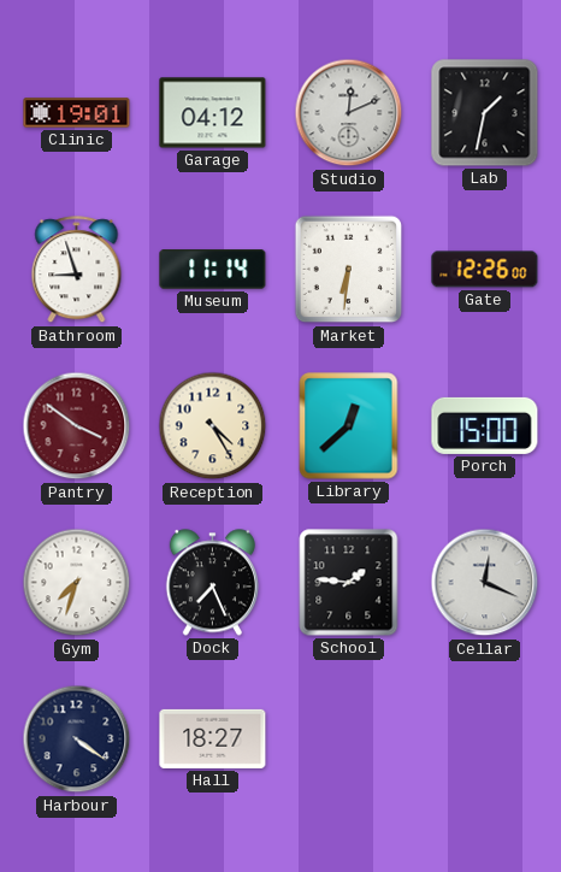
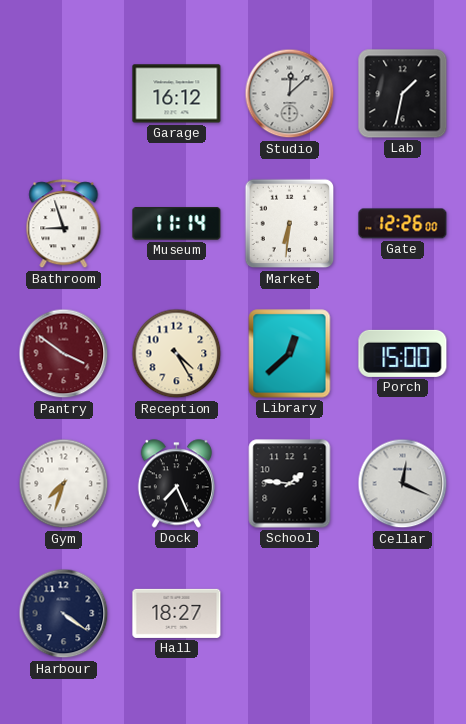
Clinic: 19:01 -> none (77, 113)
Garage: 04:12 -> 16:12 (177, 94)
Studio: 12:11 -> 12:08 (290, 94)
